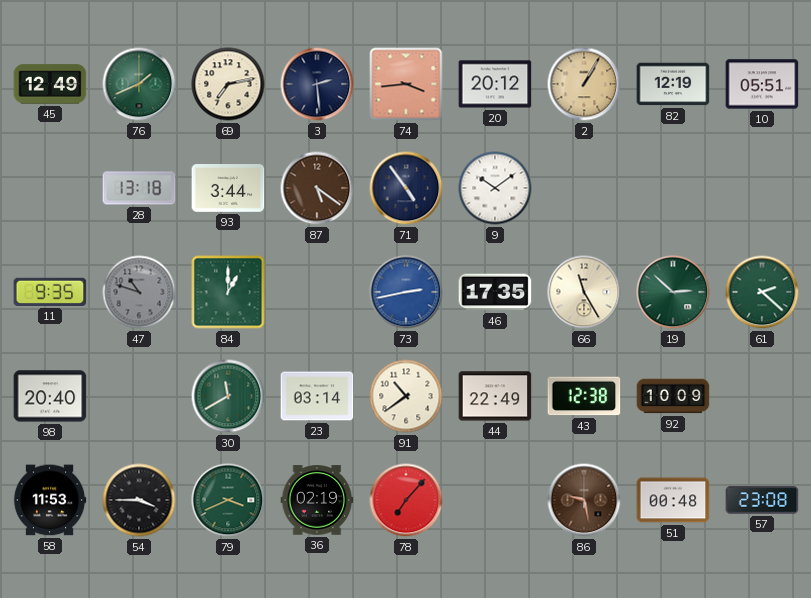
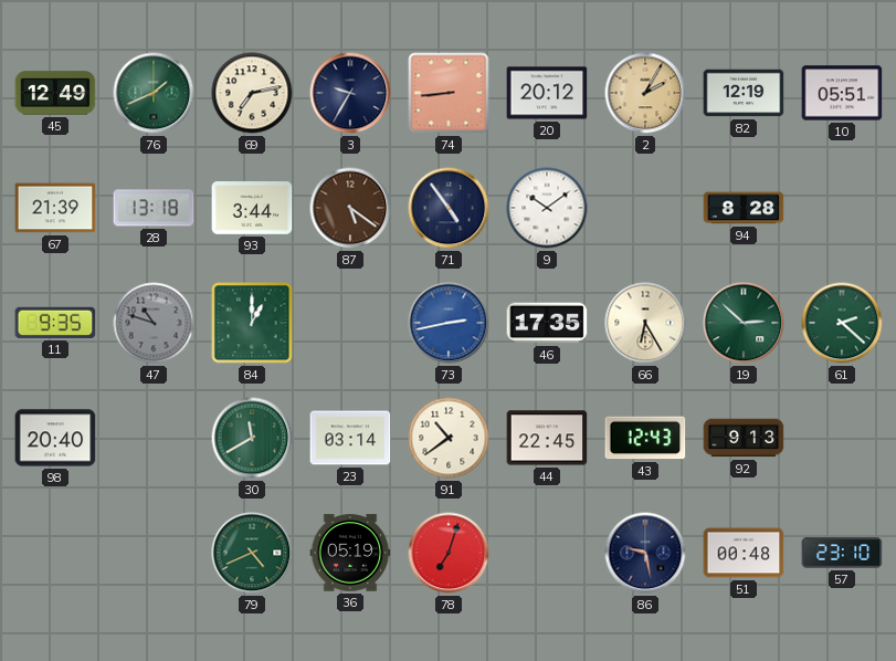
3: 2:29 -> 9:35 (350, 93)
74: 3:44 -> 8:44 (449, 93)
2: 1:05 -> 2:05 (645, 93)
67: none -> 21:39 (55, 208)
94: none -> 8:28 (744, 208)
66: 11:25 -> 6:25 (645, 323)
44: 22:49 -> 22:45 (547, 438)
43: 12:38 -> 12:43 (645, 438)
92: 10:09 -> 9:13 (744, 438)
58: 11:53 -> none (50, 500)
54: 3:45 -> none (139, 500)
79: 3:41 -> 4:41 (252, 553)
36: 02:19 -> 05:19 (350, 553)
78: 7:07 -> 7:03 (449, 553)
86 dial: brown -> navy (645, 553)
57: 23:08 -> 23:10 (842, 553)
